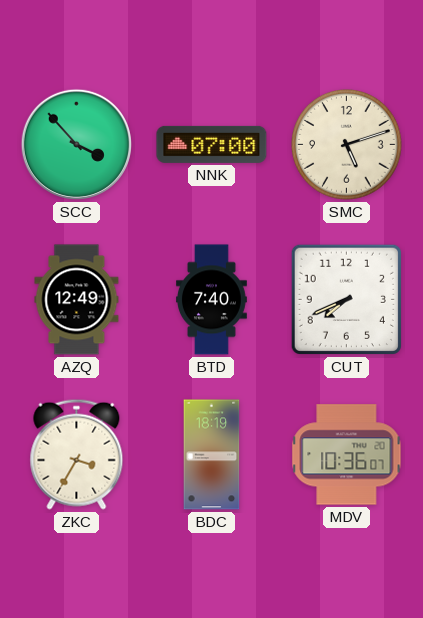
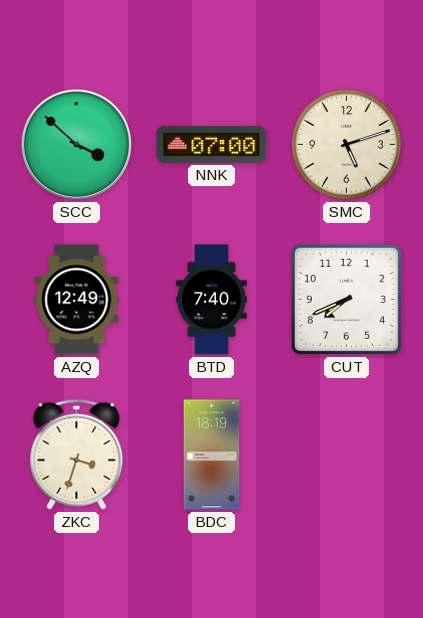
SCC: 3:53 -> 3:52 (76, 144)
ZKC: 3:35 -> 3:33 (77, 454)
MDV: 10:36 -> none (347, 455)
